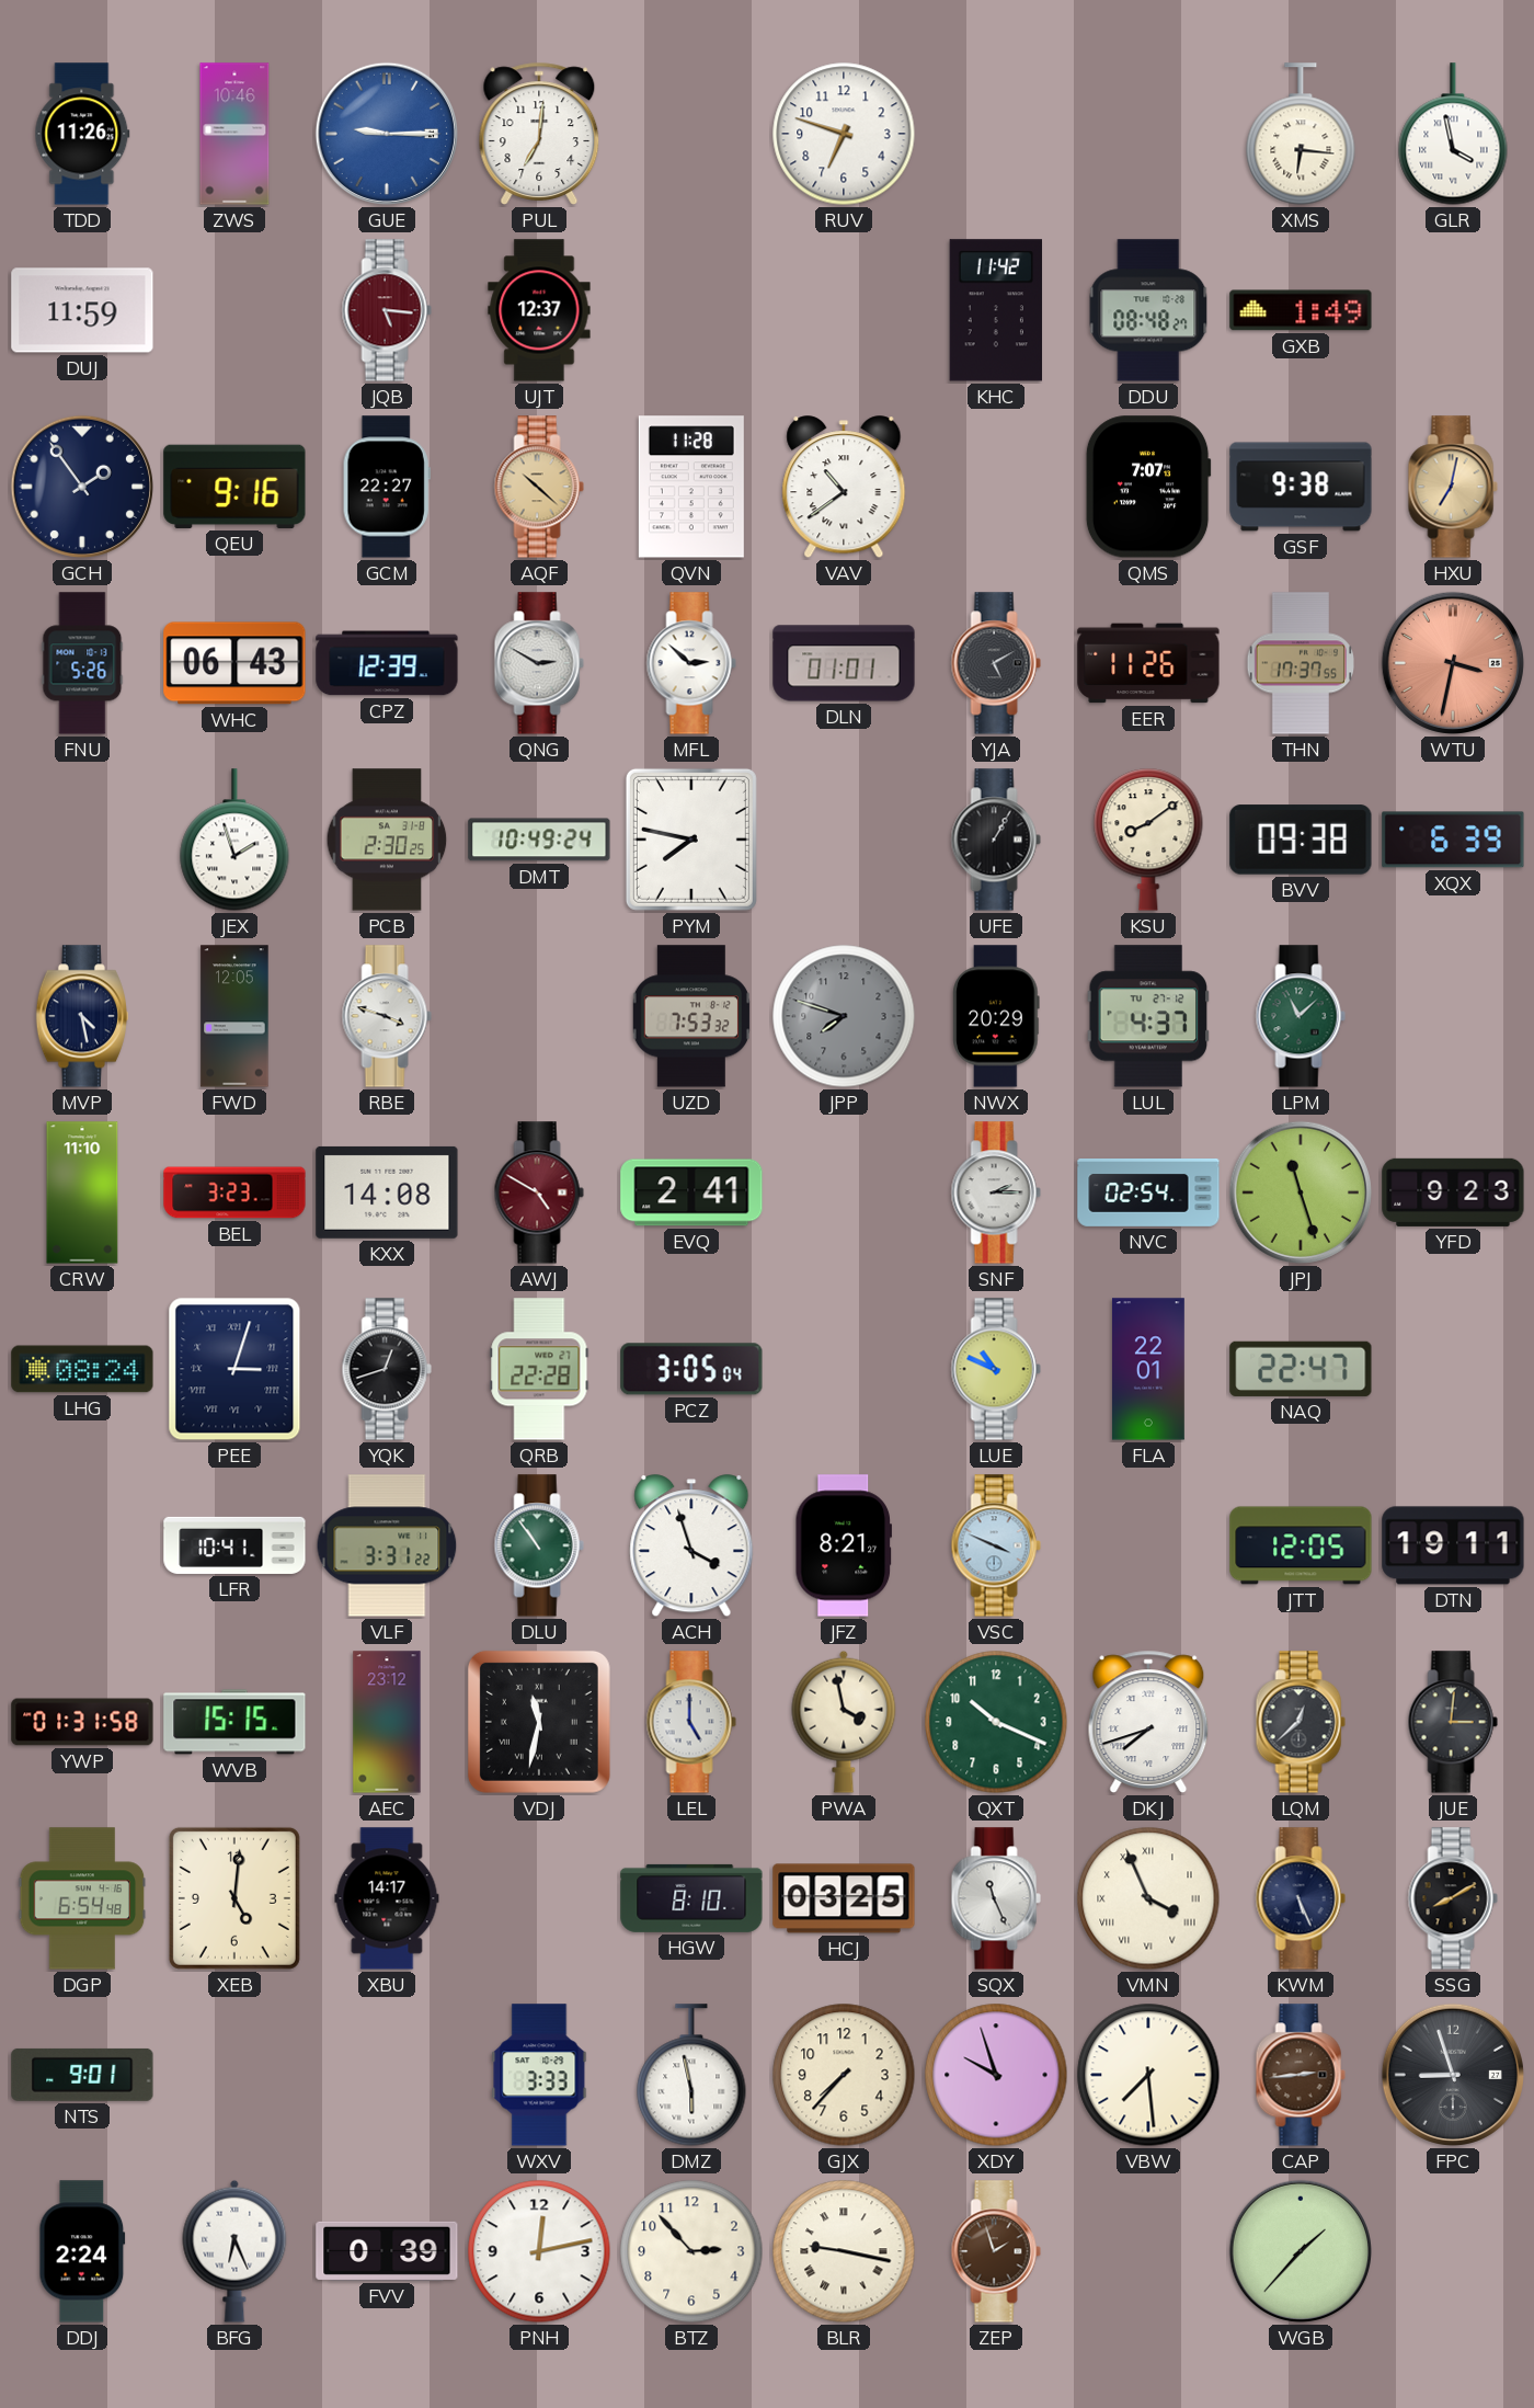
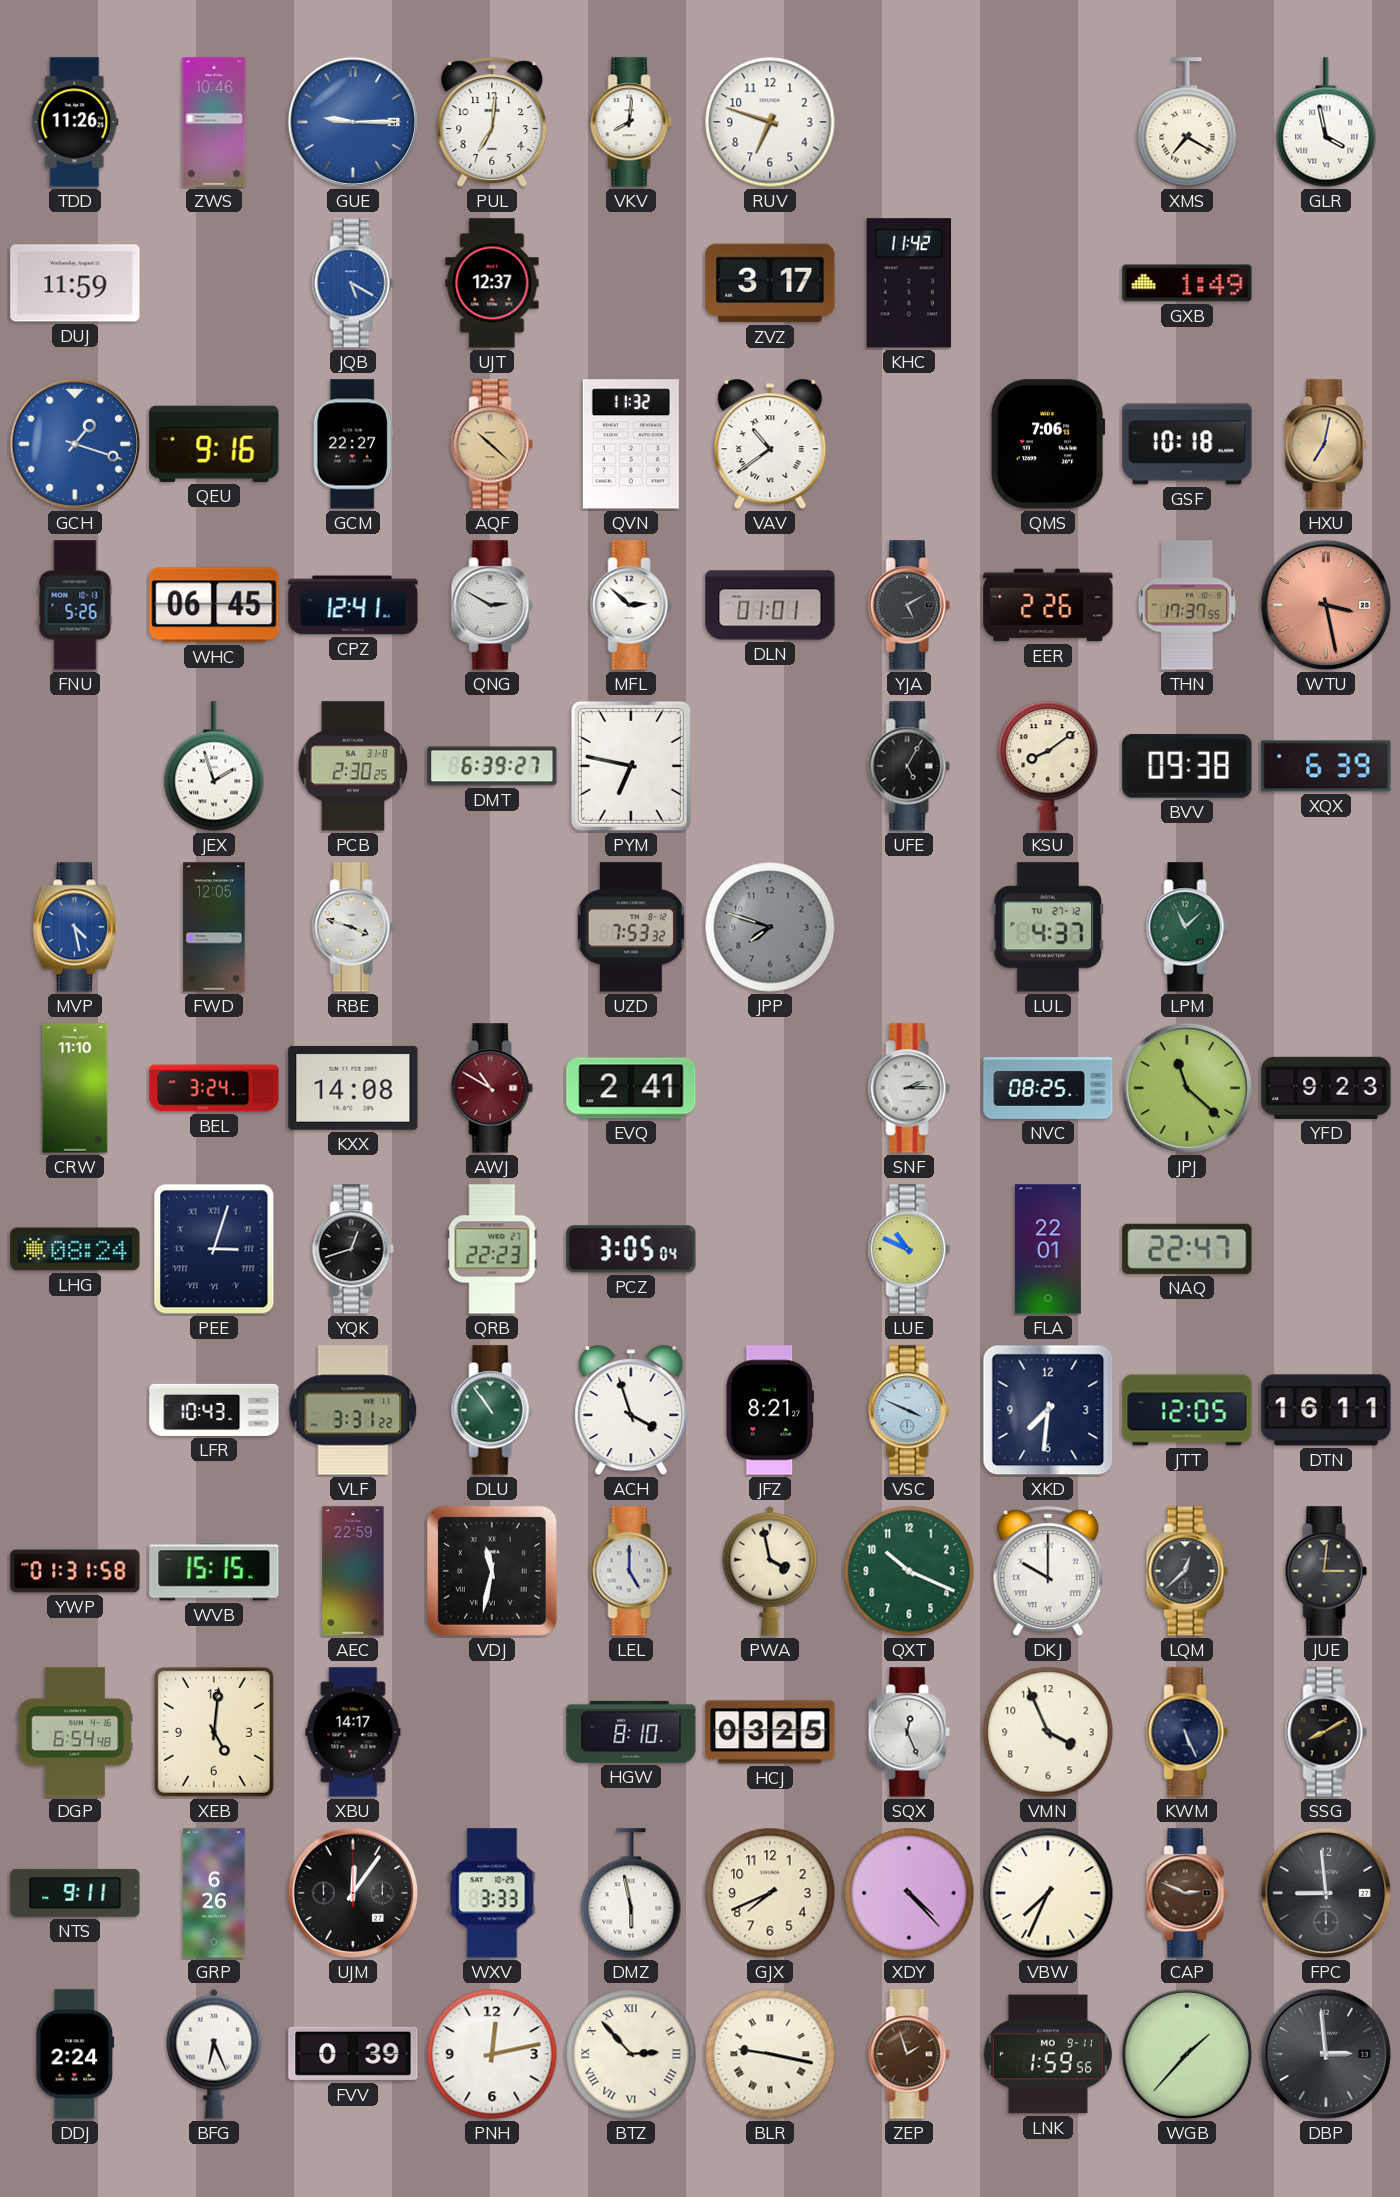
VKV: none -> 8:01 (631, 122)
XMS: 6:16 -> 7:20 (1187, 122)
JQB: 5:16 -> 5:20 (353, 283)
JQB dial: burgundy -> blue (353, 283)
ZVZ: none -> 3:17 (770, 283)
DDU: 08:48 -> none (1148, 310)
GCH: 1:54 -> 1:18 (75, 444)
GCH dial: navy -> blue (75, 444)
QVN: 11:28 -> 11:32 (631, 444)
QMS: 7:07 -> 7:06 (1048, 444)
GSF: 9:38 -> 10:18 (1187, 444)
WHC: 06:43 -> 06:45 (214, 605)
CPZ: 12:39 -> 12:41 (353, 605)
EER: 11:26 -> 2:26 (1048, 605)
WTU: 3:32 -> 3:28 (1326, 605)
DMT: 10:49 -> 6:39 (492, 766)
PYM: 7:47 -> 6:47 (631, 766)
UFE: 1:05 -> 5:05 (909, 766)
MVP dial: navy -> blue (75, 927)
NWX: 20:29 -> none (996, 1016)
BEL: 3:23 -> 3:24 (214, 1088)
AWJ: 4:50 -> 10:50 (492, 1088)
NVC: 02:54 -> 08:25 (1048, 1089)
JPJ: 11:27 -> 11:22 (1187, 1088)
QRB: 22:28 -> 22:23 (492, 1249)
LFR: 10:41 -> 10:43 (214, 1410)
XKD: none -> 7:31 (1048, 1410)
DTN: 19:11 -> 16:11 (1326, 1410)
AEC: 23:12 -> 22:59 (353, 1571)
DKJ: 7:42 -> 10:00 (1048, 1571)
SQX: 11:26 -> 12:26 (909, 1732)
VMN numerals: Roman -> Arabic (1048, 1732)
NTS: 9:01 -> 9:11 (75, 1893)
GRP: none -> 6:26 (214, 1893)
UJM: none -> 12:06 (353, 1893)
GJX: 7:37 -> 7:41 (770, 1893)
XDY: 9:57 -> 4:23 (909, 1893)
VBW: 7:29 -> 7:34 (1048, 1893)
CAP: 2:44 -> 2:49 (1187, 1893)
FPC: 8:57 -> 8:59 (1326, 1893)
BTZ numerals: Arabic -> Roman (631, 2054)
LNK: none -> 1:59 (1048, 2054)
DBP: none -> 2:59 (1326, 2054)
